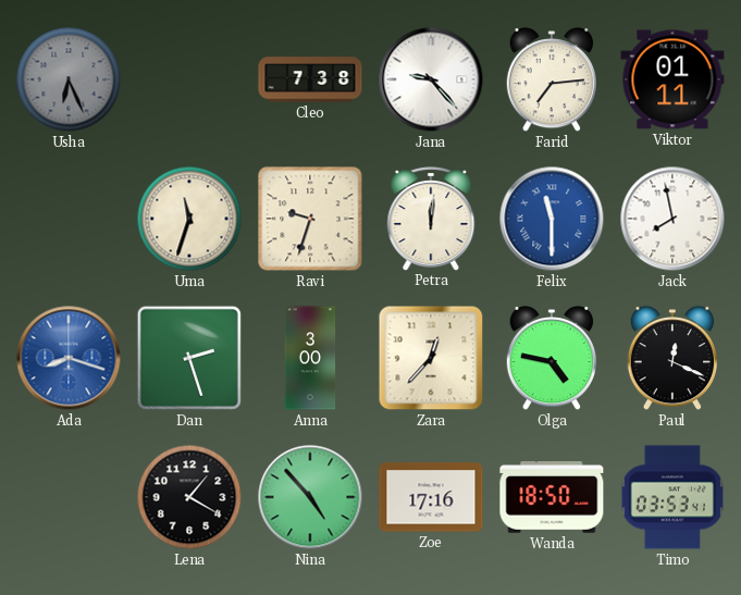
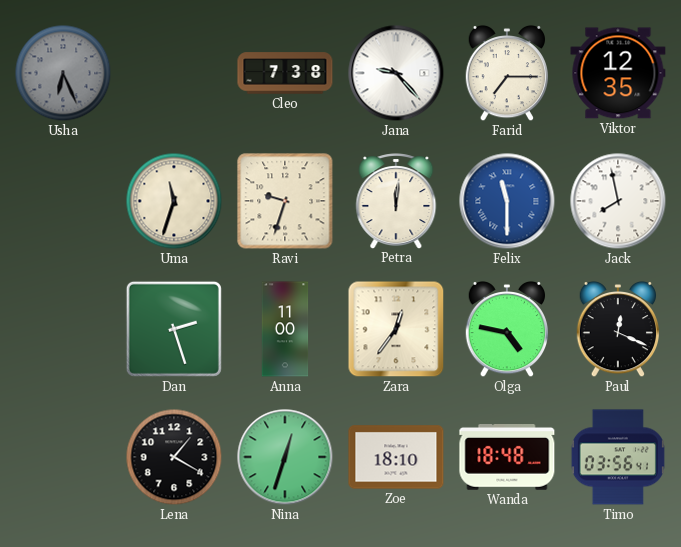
Farid: 7:14 -> 7:15 (506, 73)
Viktor: 01:11 -> 12:35 (618, 73)
Ada: 8:18 -> none (69, 358)
Anna: 3:00 -> 11:00 (285, 329)
Zara: 12:37 -> 12:36 (396, 329)
Nina: 4:53 -> 12:33 (285, 457)
Zoe: 17:16 -> 18:10 (396, 457)
Wanda: 18:50 -> 18:48 (507, 458)
Timo: 03:53 -> 03:56 (618, 457)
